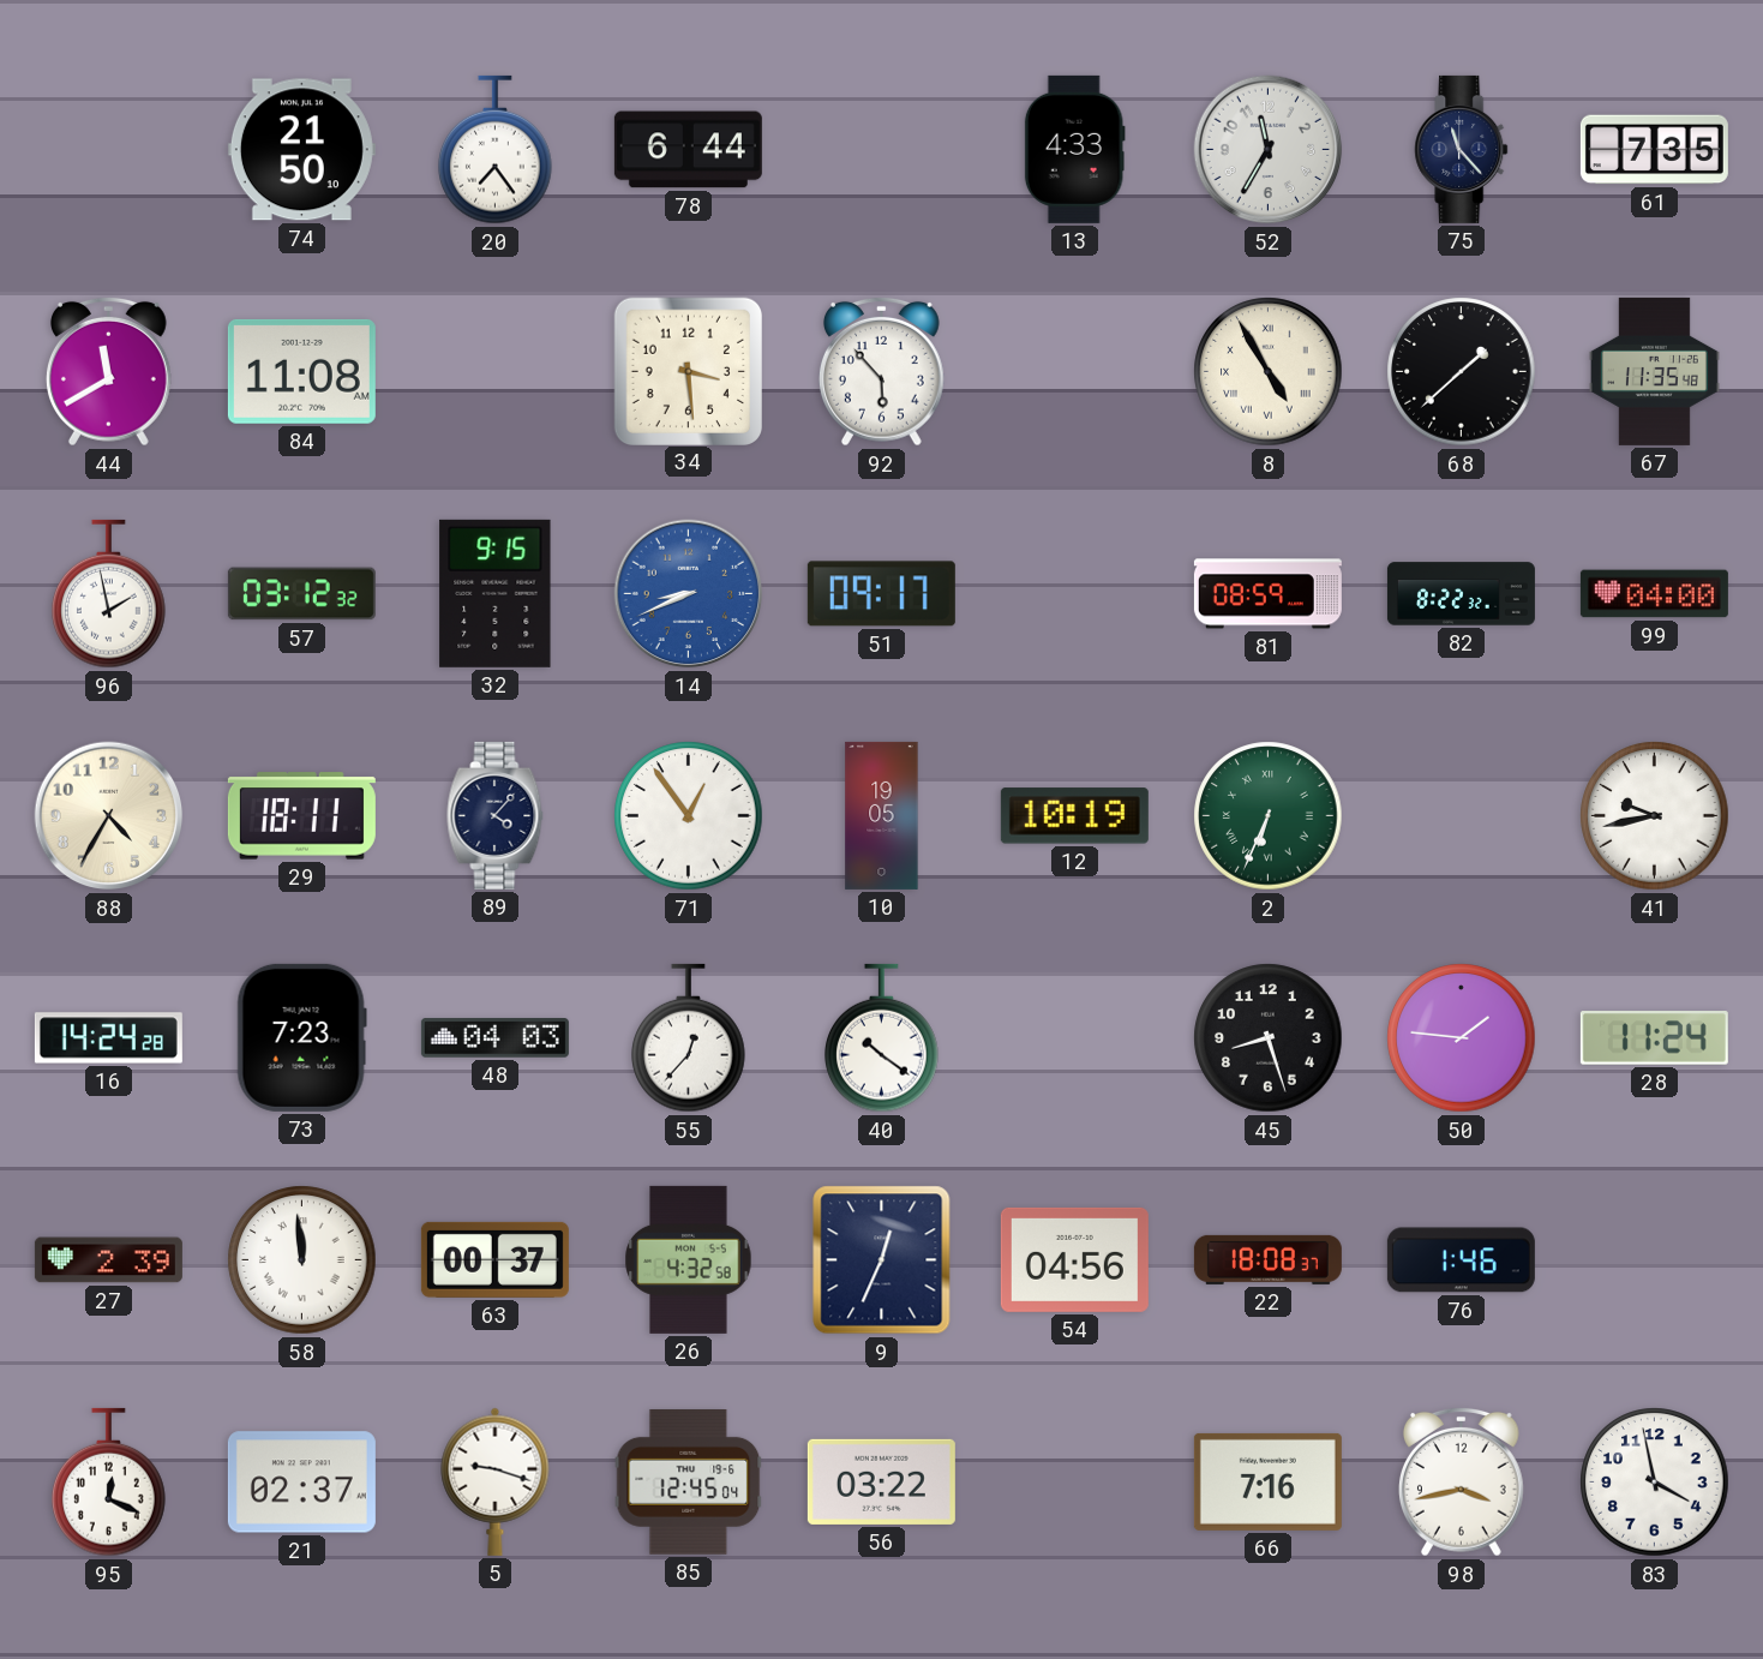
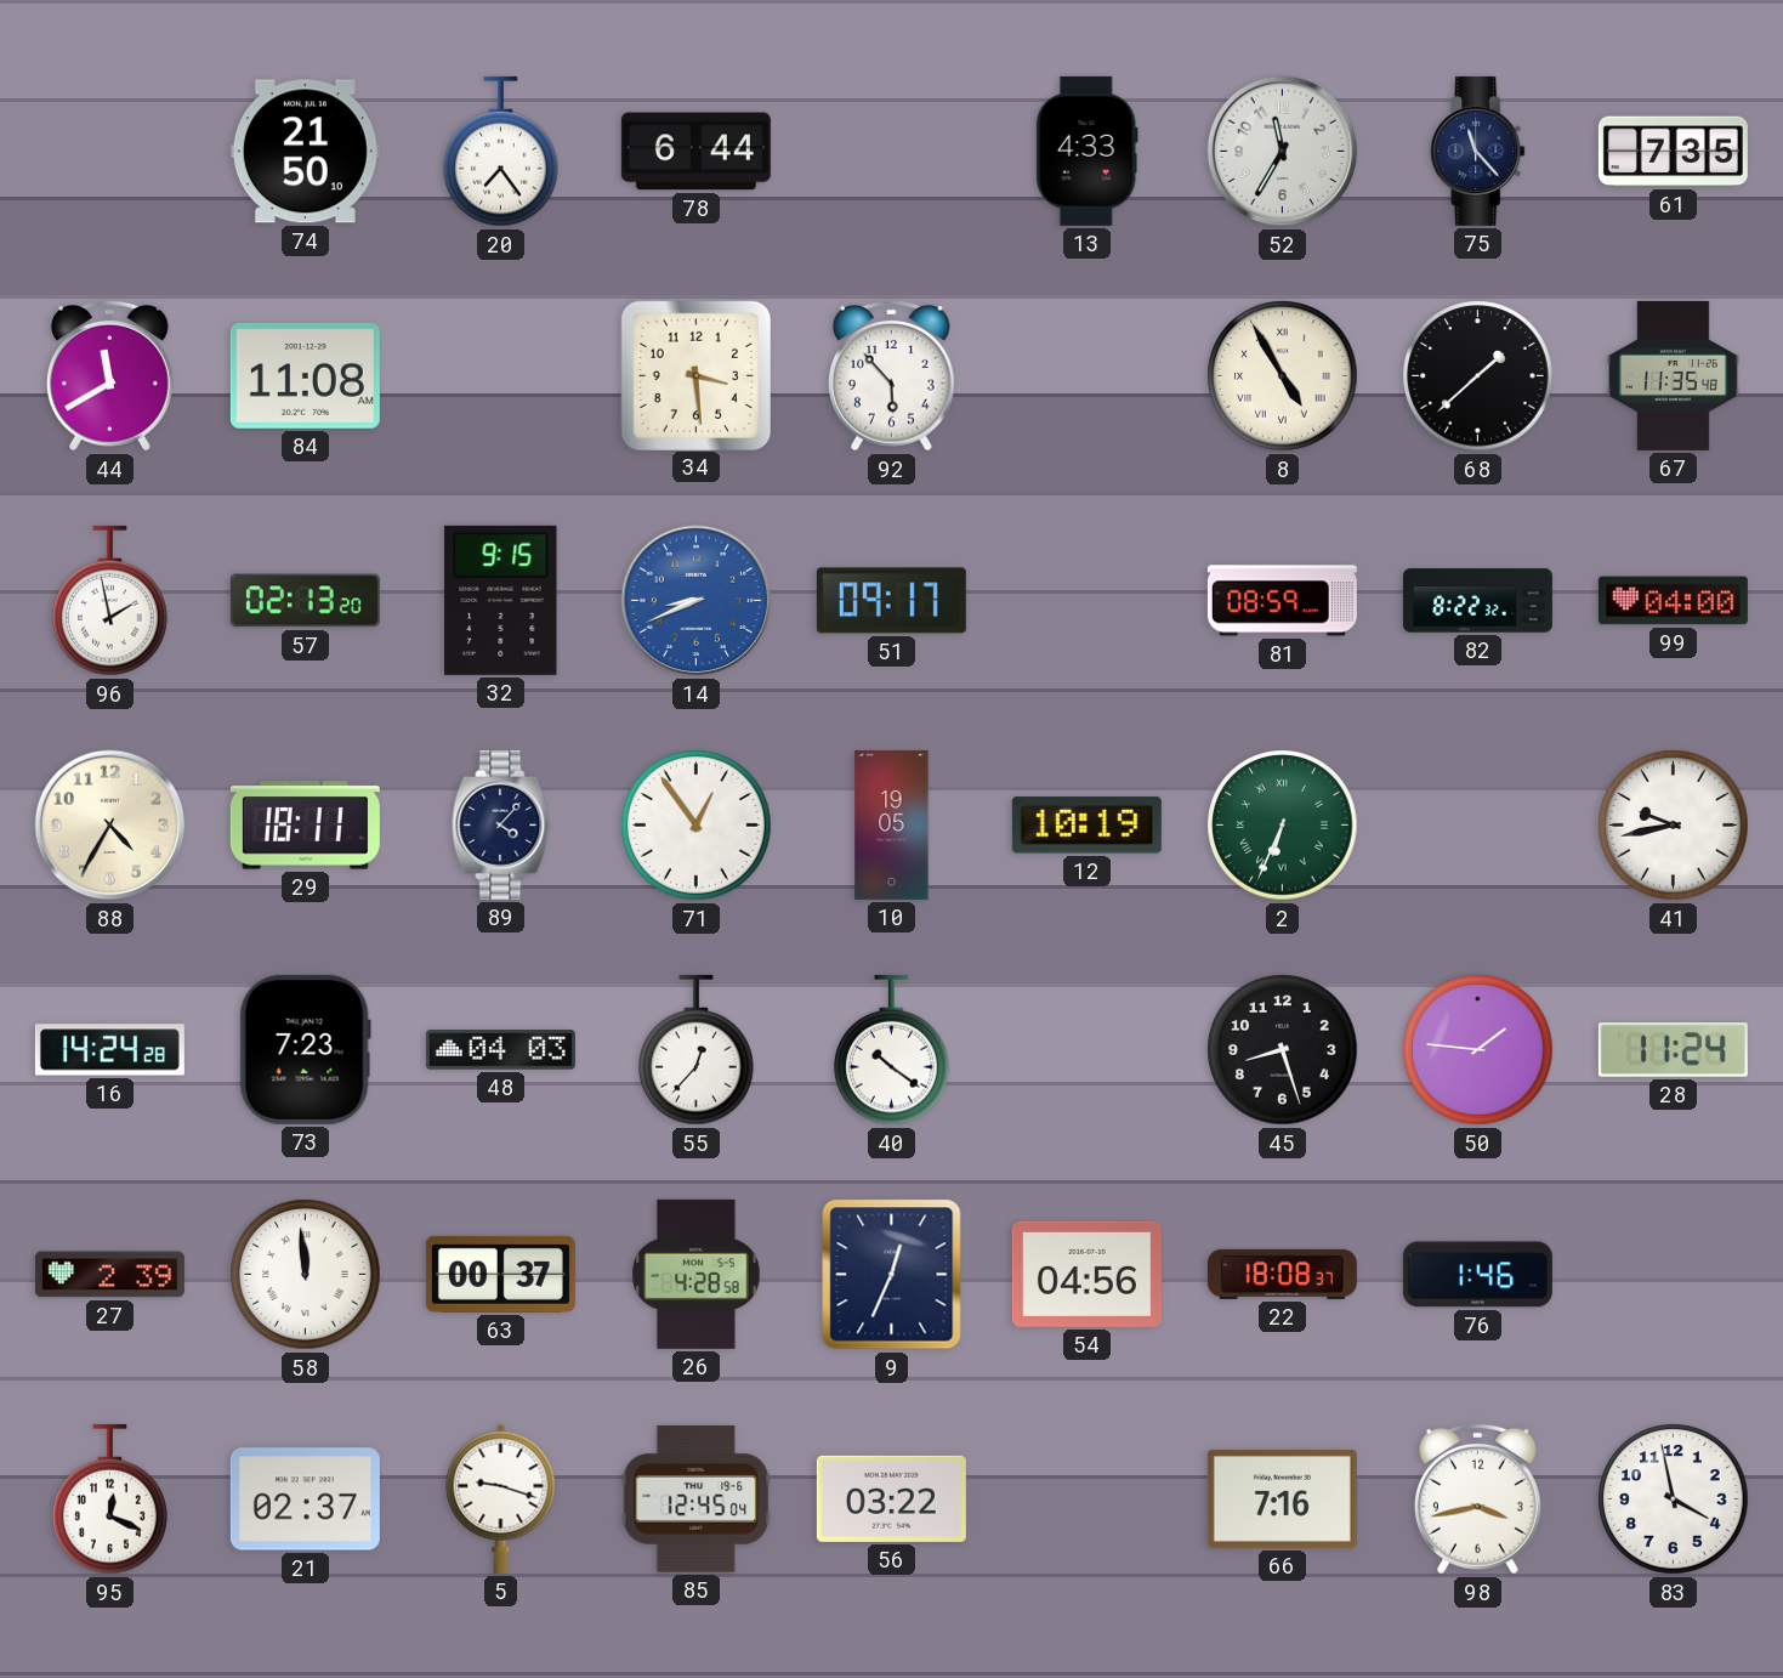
57: 03:12 -> 02:13 (305, 601)
26: 4:32 -> 4:28 (697, 1274)
